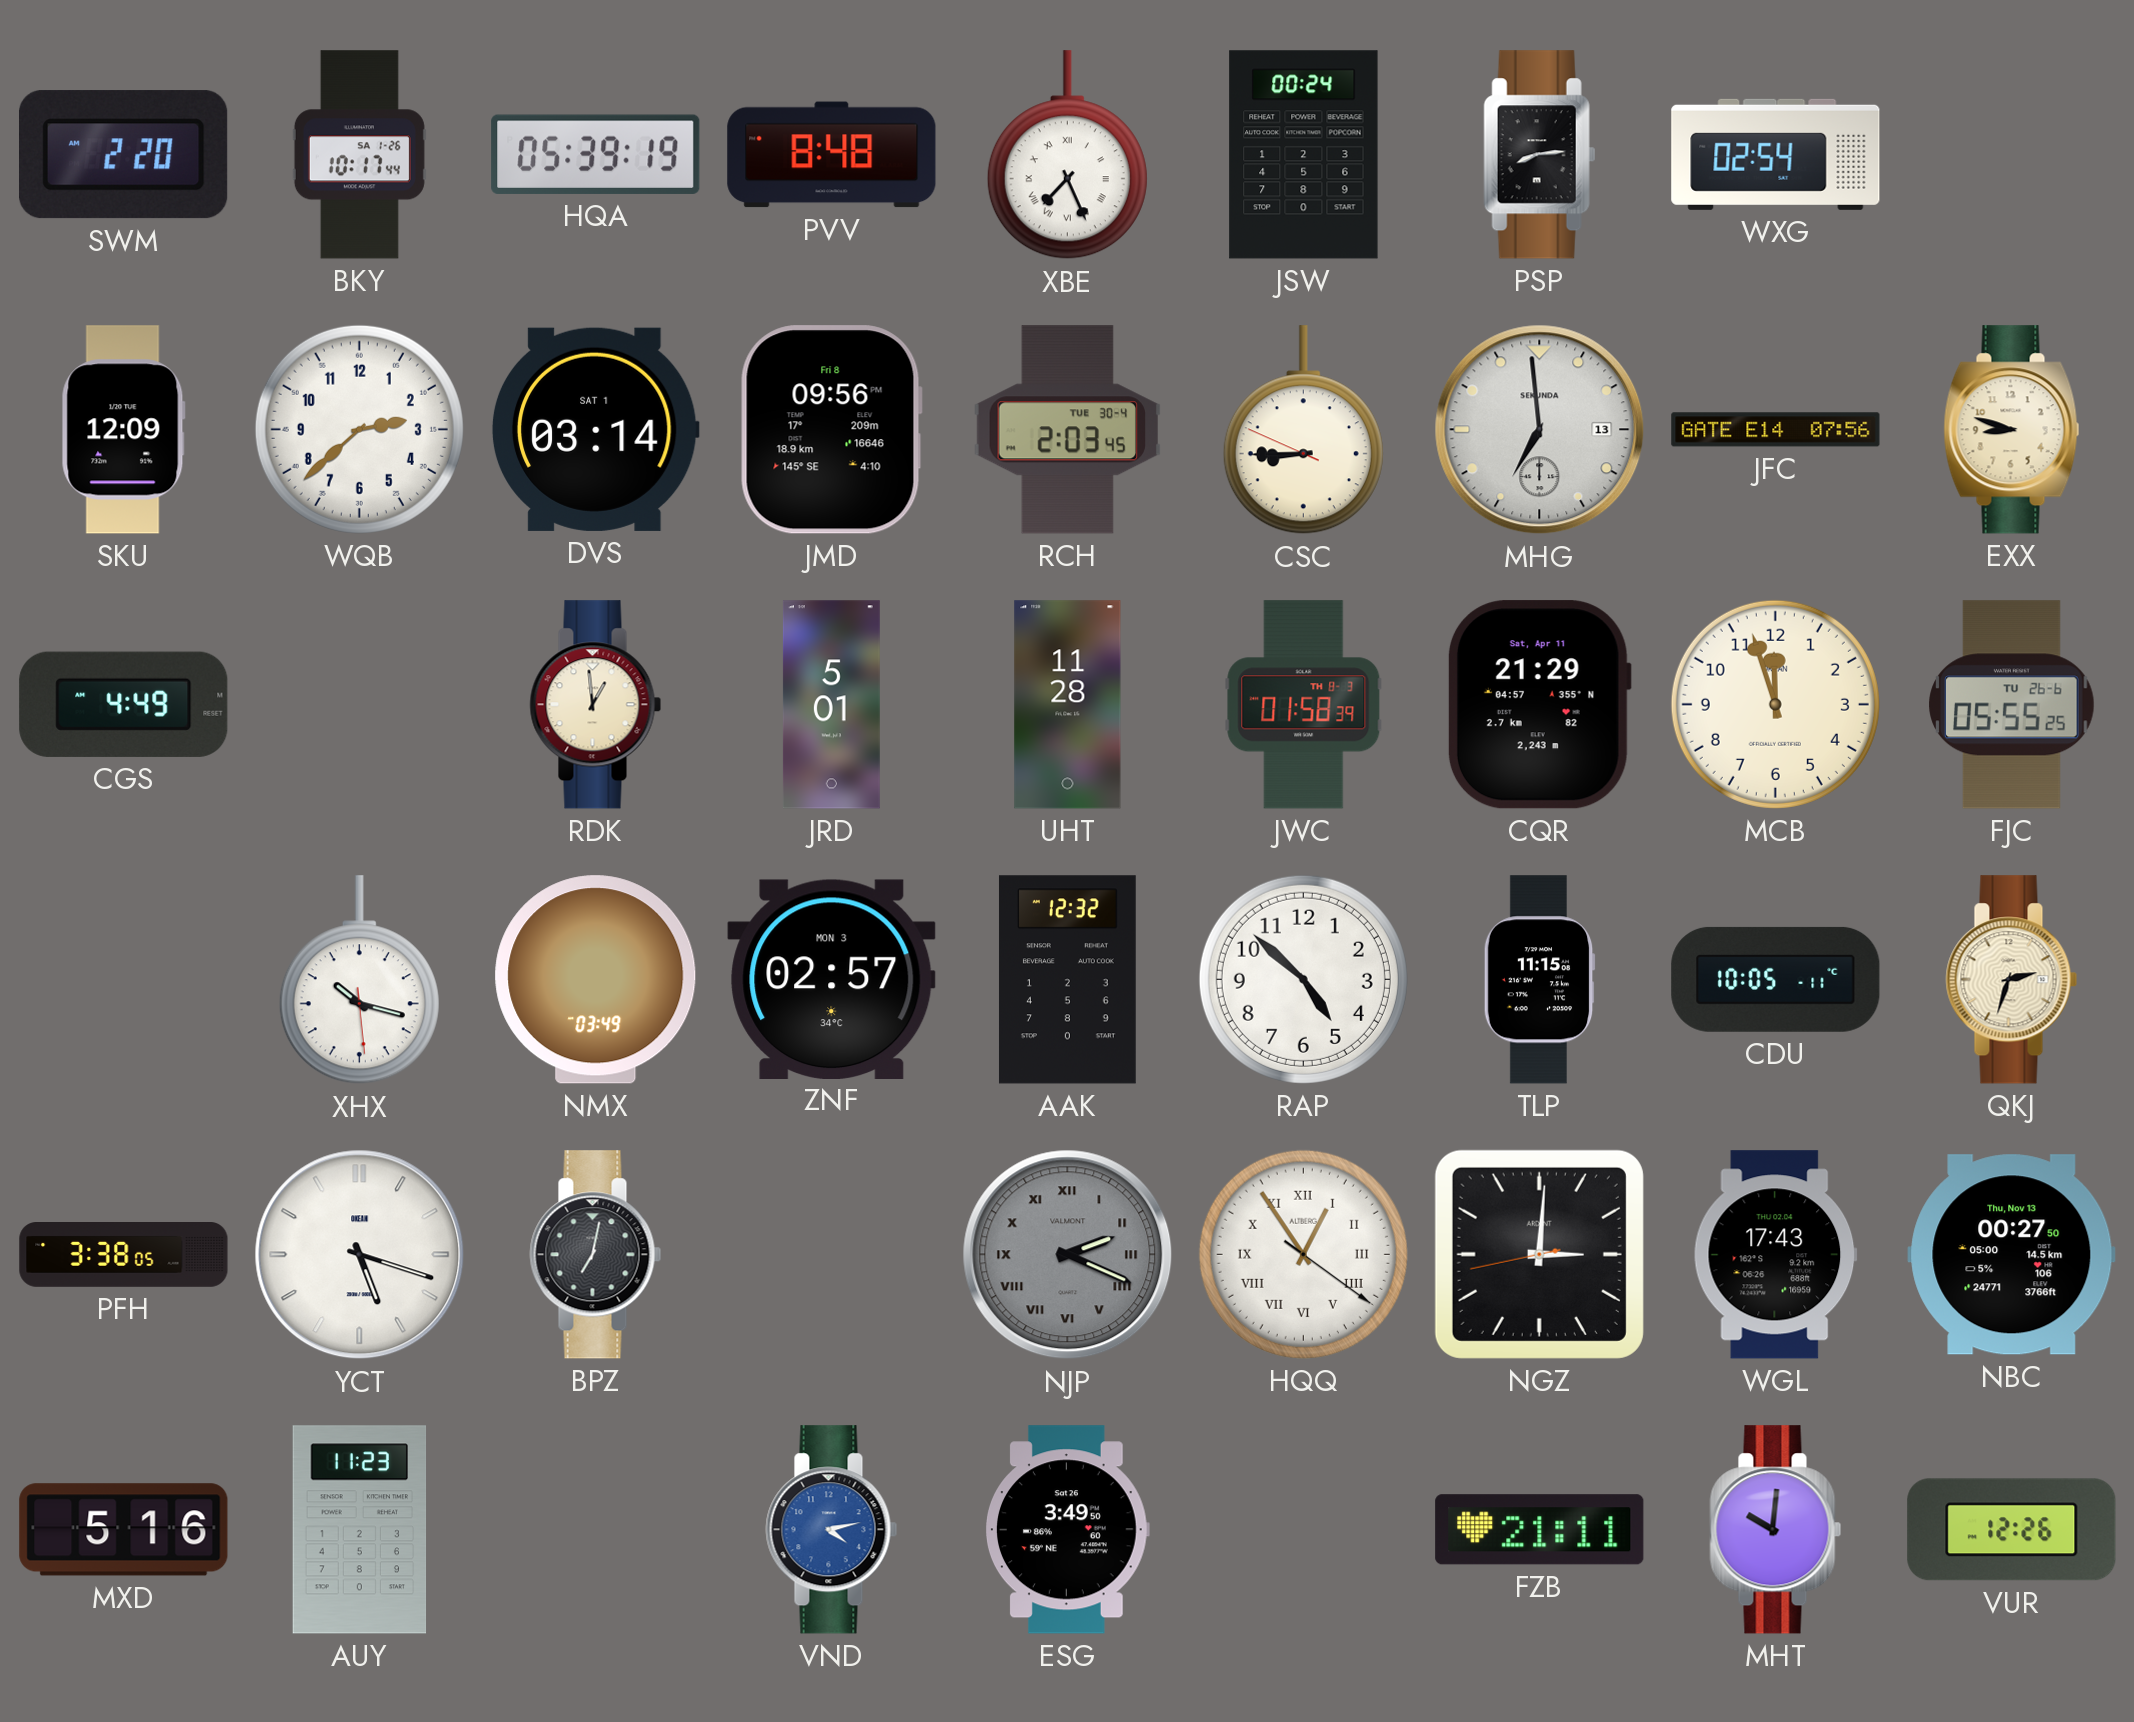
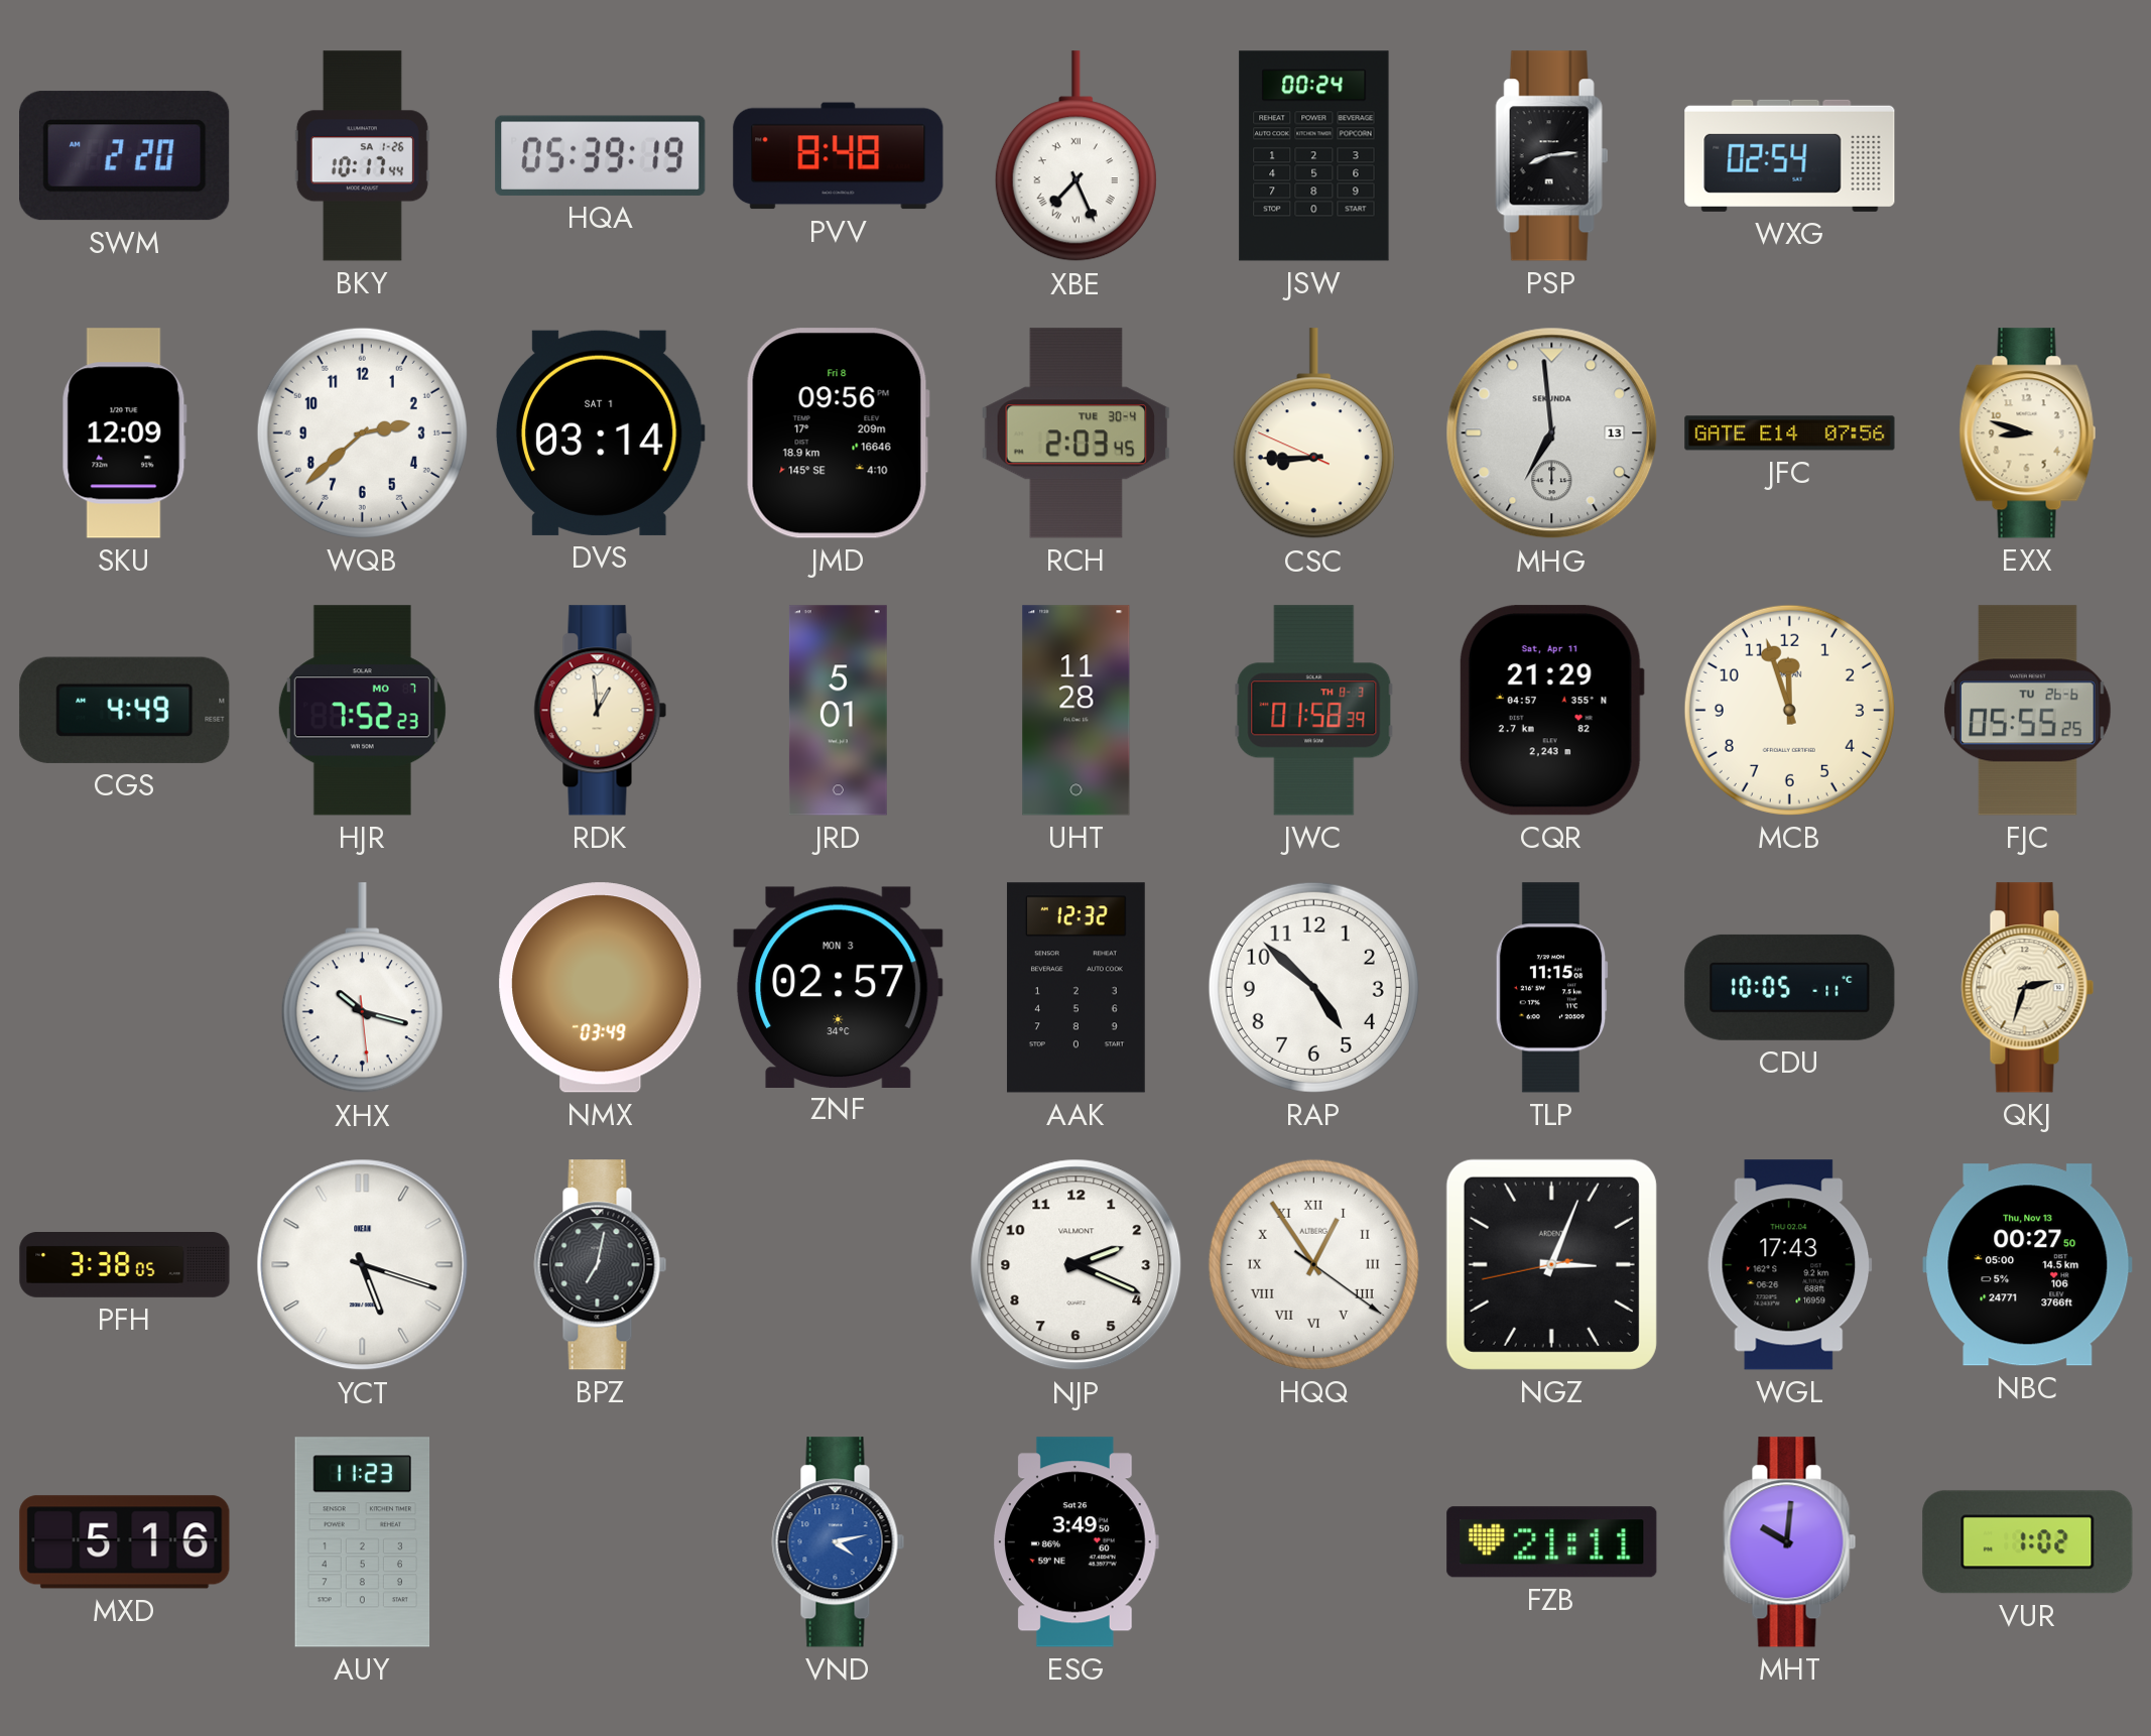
HJR: none -> 7:52 (362, 711)
NJP dial: grey -> white (1077, 1265)
NJP numerals: Roman -> Arabic (1077, 1265)
NGZ: 3:00 -> 3:03 (1551, 1264)
VUR: 12:26 -> 1:02 (2028, 1542)
